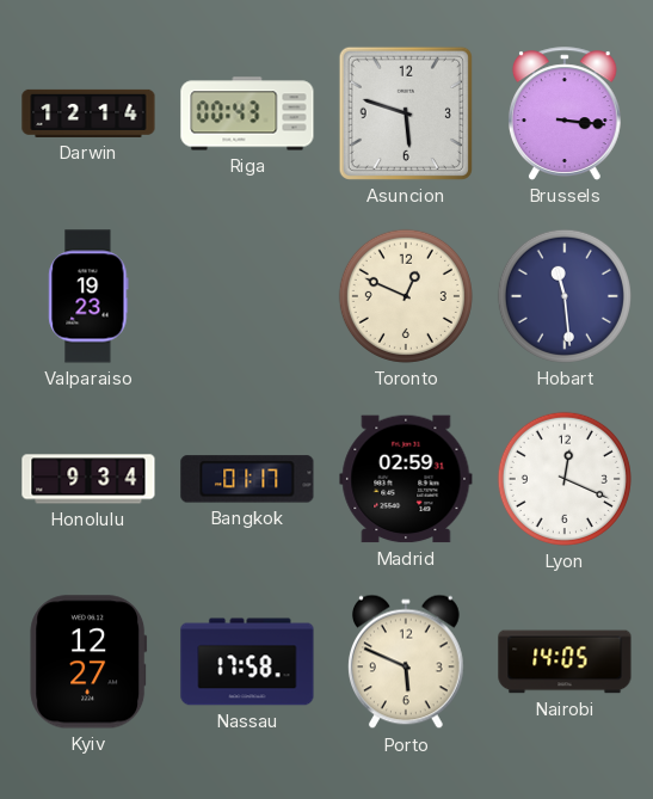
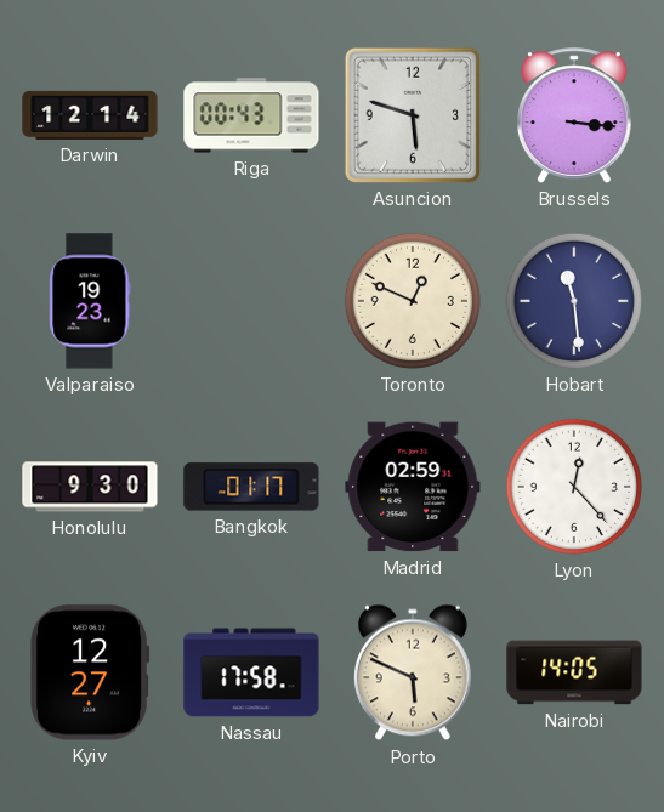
Honolulu: 9:34 -> 9:30 (90, 487)
Lyon: 12:19 -> 12:23 (574, 487)
